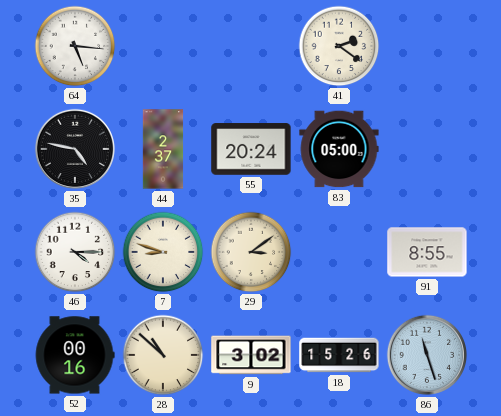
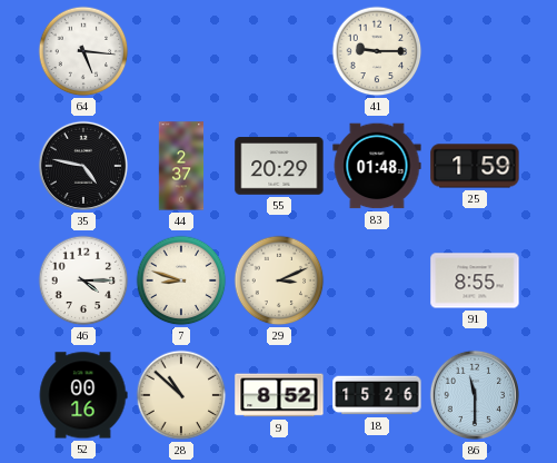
41: 2:21 -> 9:15 (377, 51)
55: 20:24 -> 20:29 (279, 166)
83: 05:00 -> 01:48 (377, 166)
25: none -> 1:59 (475, 166)
29: 3:09 -> 3:11 (279, 280)
9: 3:02 -> 8:52 (279, 395)
86: 11:27 -> 11:30 (475, 395)
